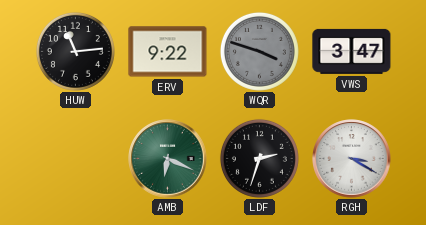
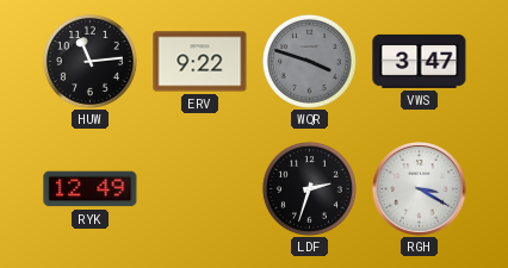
RYK: none -> 12:49 (91, 189)
AMB: 6:19 -> none (168, 159)
